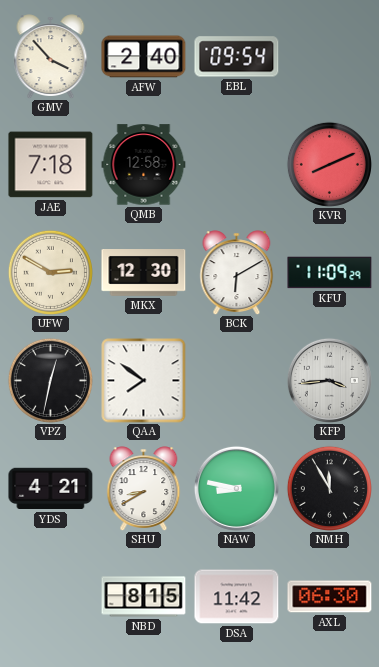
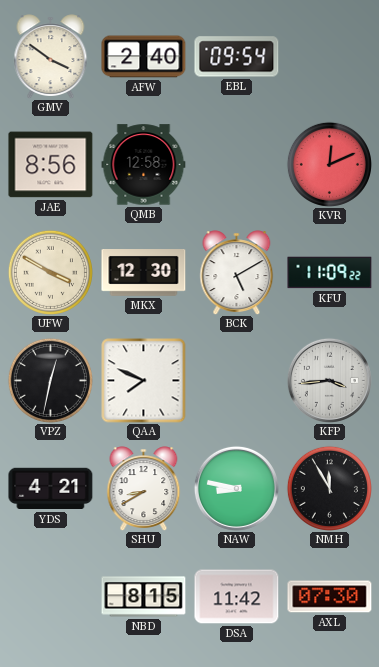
GMV: 3:53 -> 3:51 (51, 56)
JAE: 7:18 -> 8:56 (51, 165)
KVR: 8:11 -> 12:11 (329, 164)
UFW: 2:50 -> 3:50 (50, 272)
BCK: 6:10 -> 5:10 (237, 272)
KFU: 11:09:29 -> 11:09:22 (330, 273)
QAA: 7:51 -> 7:49 (144, 381)
AXL: 06:30 -> 07:30 (330, 597)
